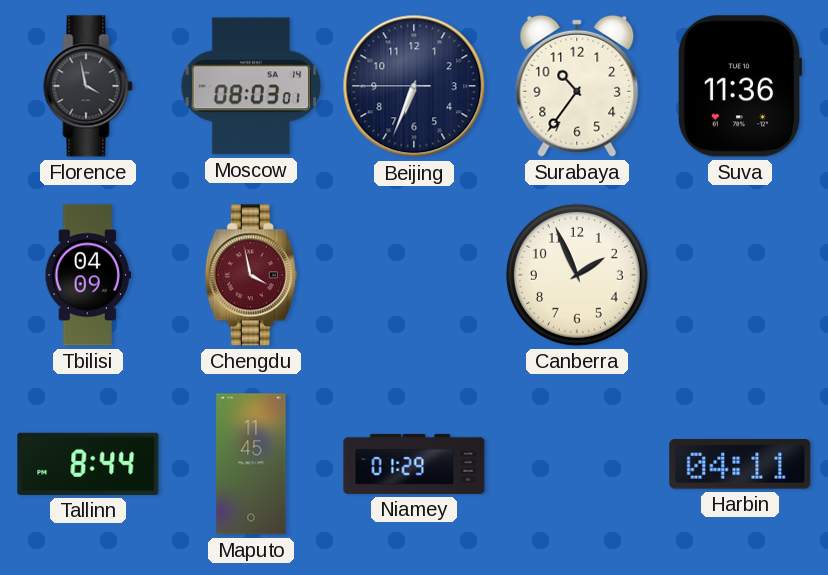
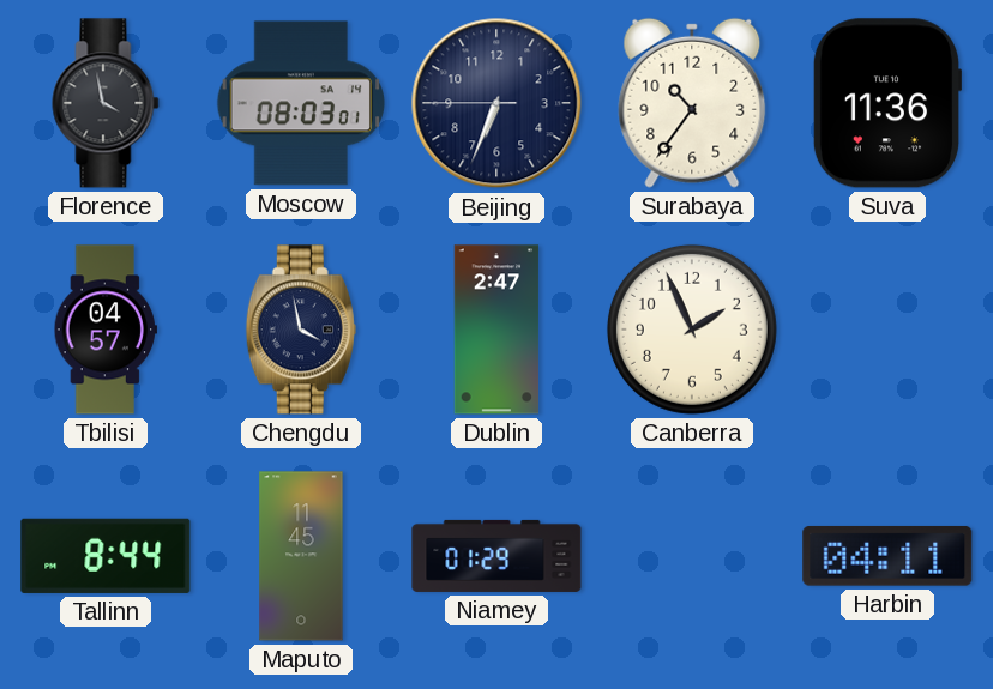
Tbilisi: 04:09 -> 04:57 (104, 330)
Chengdu dial: burgundy -> navy (301, 330)
Dublin: none -> 2:47 (496, 330)
